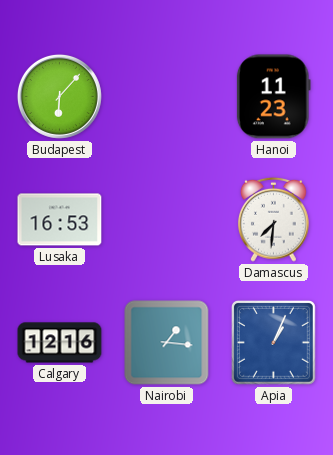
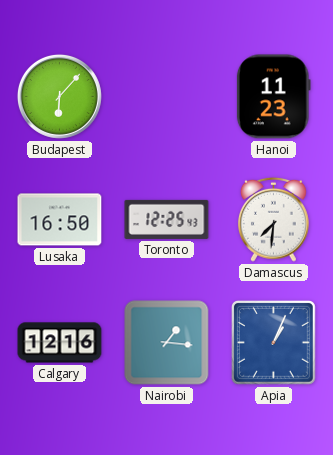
Lusaka: 16:53 -> 16:50 (60, 220)
Toronto: none -> 12:25 (167, 219)
